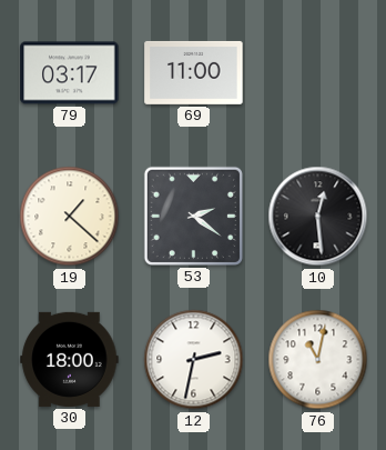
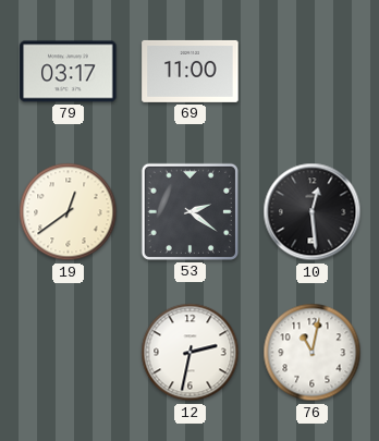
19: 1:22 -> 12:39 (69, 212)
30: 18:00 -> none (70, 359)
